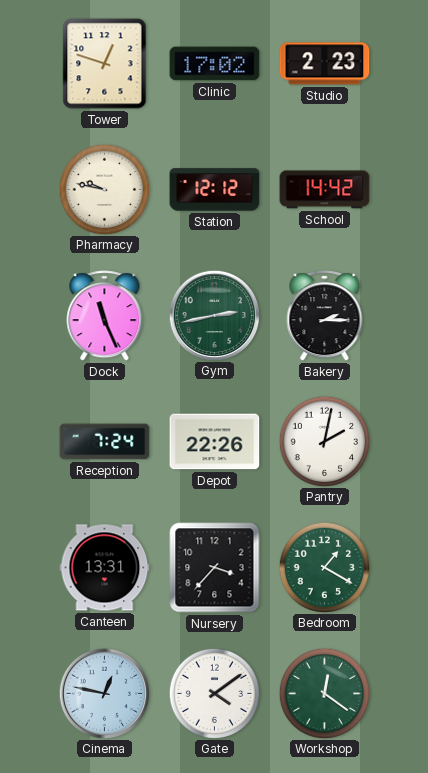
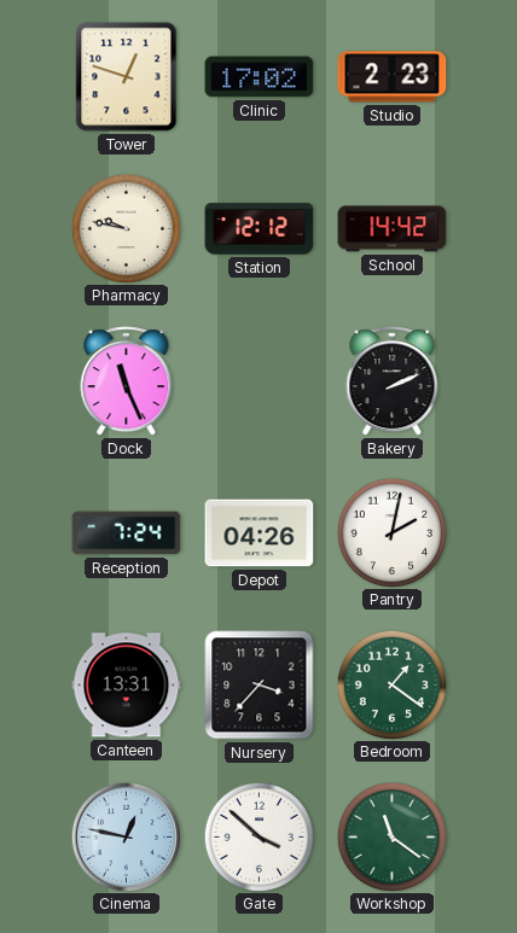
Gym: 2:43 -> none (214, 315)
Bakery: 2:15 -> 2:11 (393, 381)
Depot: 22:26 -> 04:26 (260, 533)
Bedroom: 1:20 -> 1:21 (391, 684)
Gate: 4:09 -> 3:52 (258, 836)
Workshop: 12:21 -> 11:21 (391, 836)
